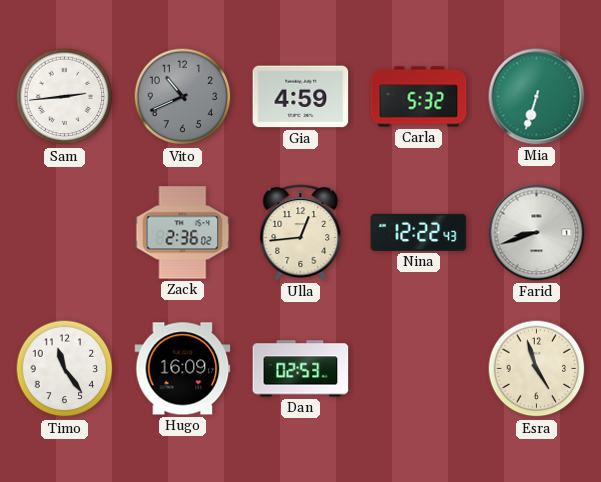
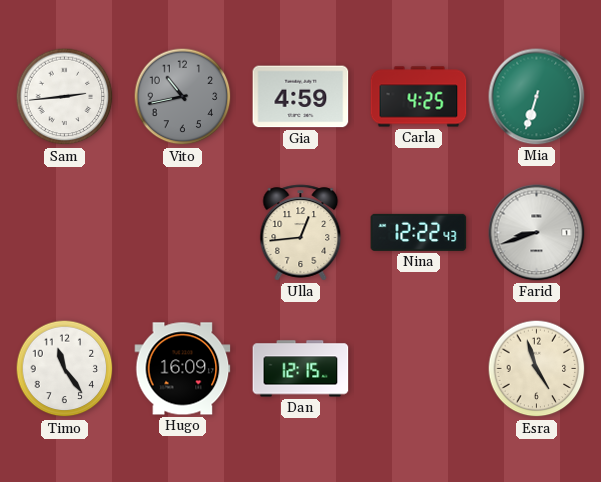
Vito: 10:41 -> 10:43 (183, 97)
Carla: 5:32 -> 4:25 (419, 97)
Zack: 2:36 -> none (183, 233)
Dan: 02:53 -> 12:15 (301, 369)
